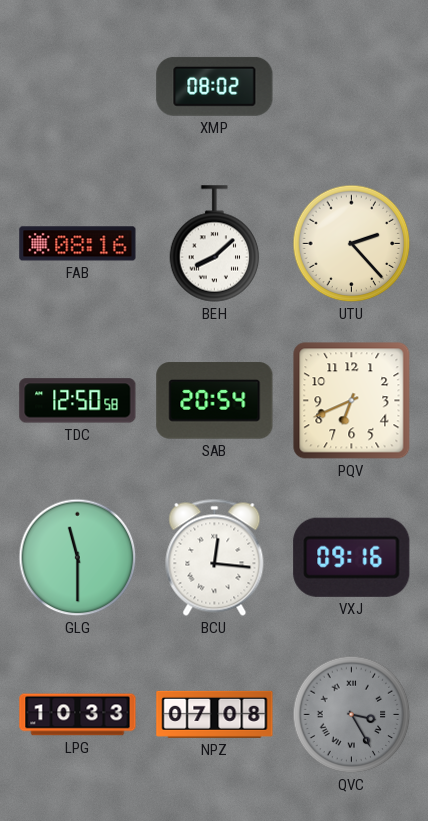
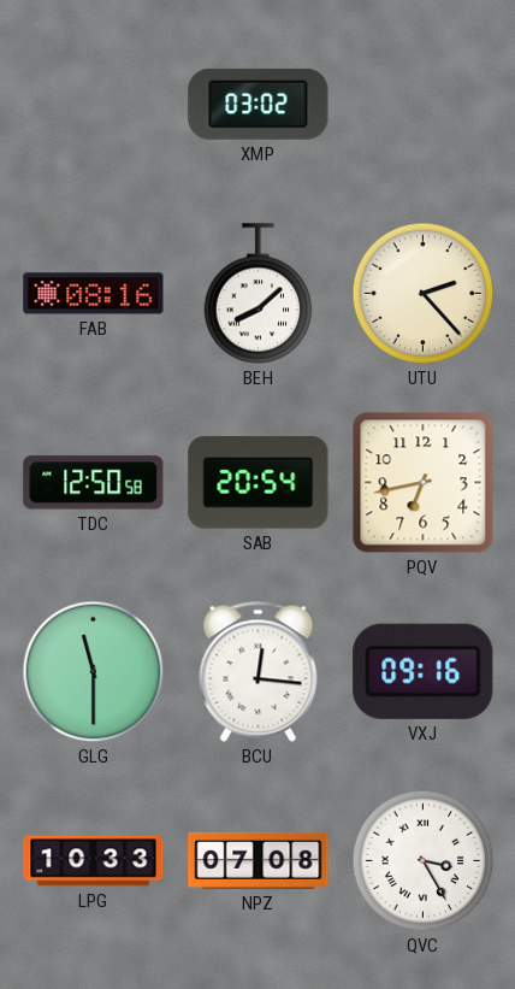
XMP: 08:02 -> 03:02 (259, 104)
PQV: 6:41 -> 6:43 (424, 483)
QVC dial: grey -> white (424, 861)
